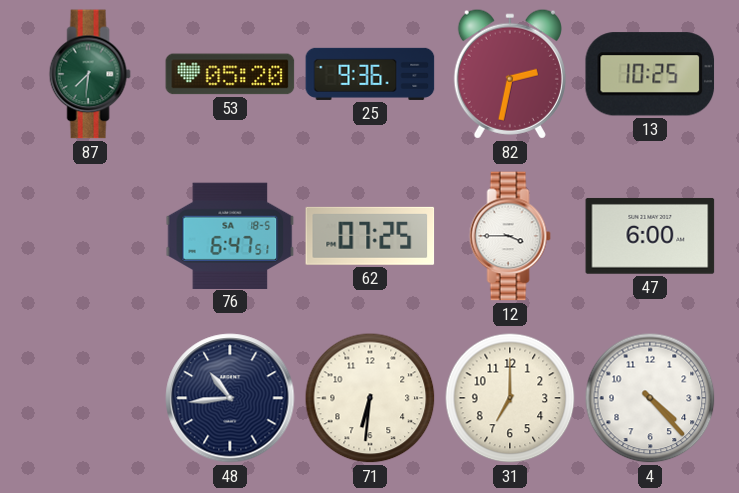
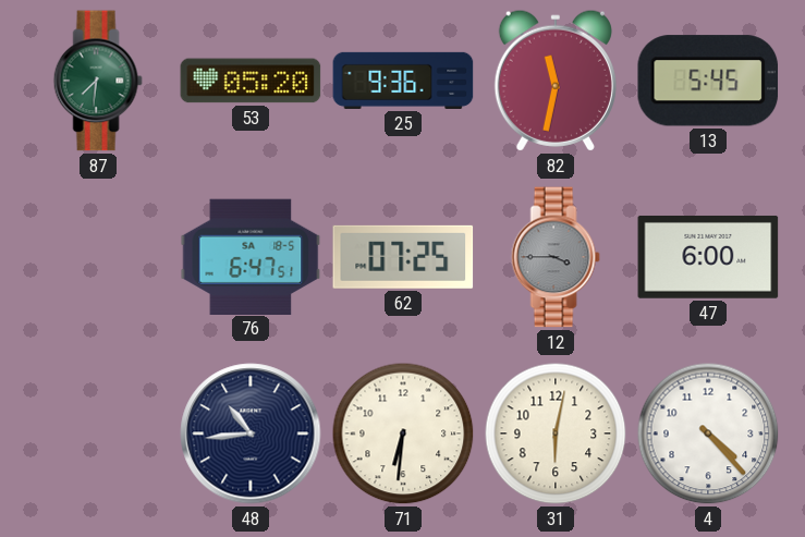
82: 2:32 -> 11:32 (556, 81)
13: 10:25 -> 5:45 (708, 81)
12 dial: white -> grey (556, 257)
31: 7:00 -> 6:02 (556, 434)
